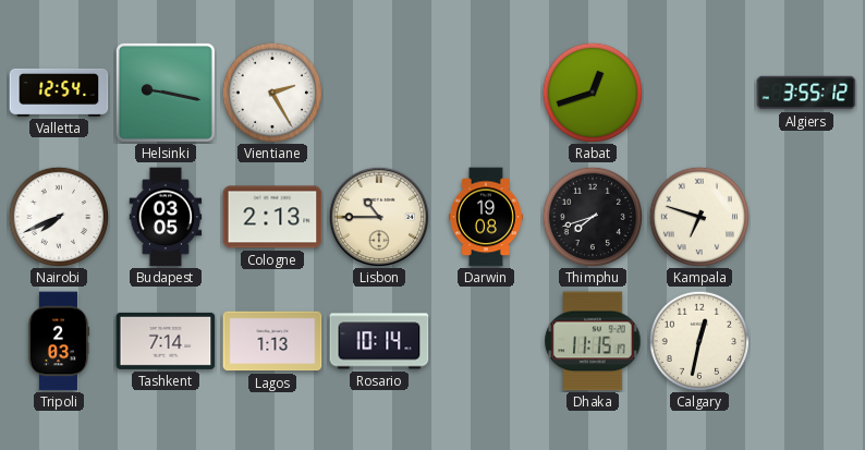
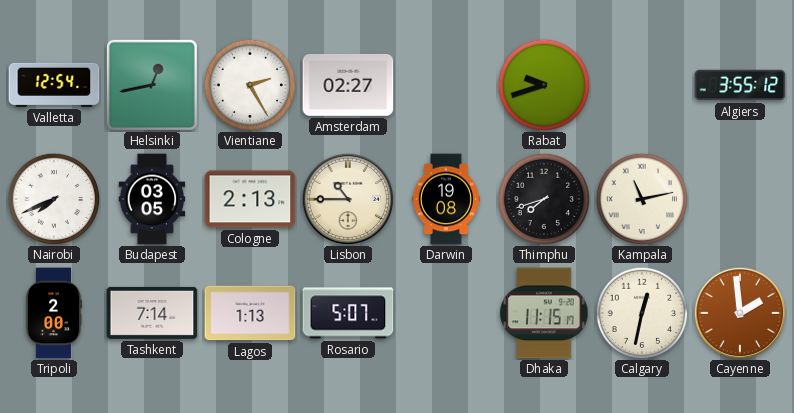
Helsinki: 9:17 -> 12:43 (152, 85)
Amsterdam: none -> 02:27 (348, 85)
Rabat: 12:42 -> 9:42 (543, 84)
Kampala: 6:48 -> 11:13 (641, 198)
Tripoli: 2:03 -> 2:00 (54, 313)
Rosario: 10:14 -> 5:07 (348, 313)
Cayenne: none -> 1:59 (739, 312)
